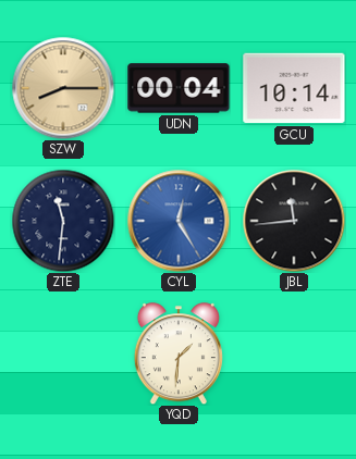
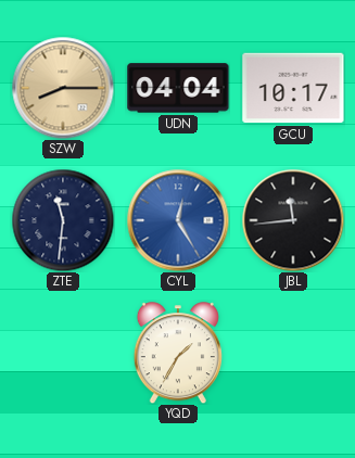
UDN: 00:04 -> 04:04 (178, 88)
GCU: 10:14 -> 10:17 (293, 88)
YQD: 1:31 -> 1:35 (178, 353)
